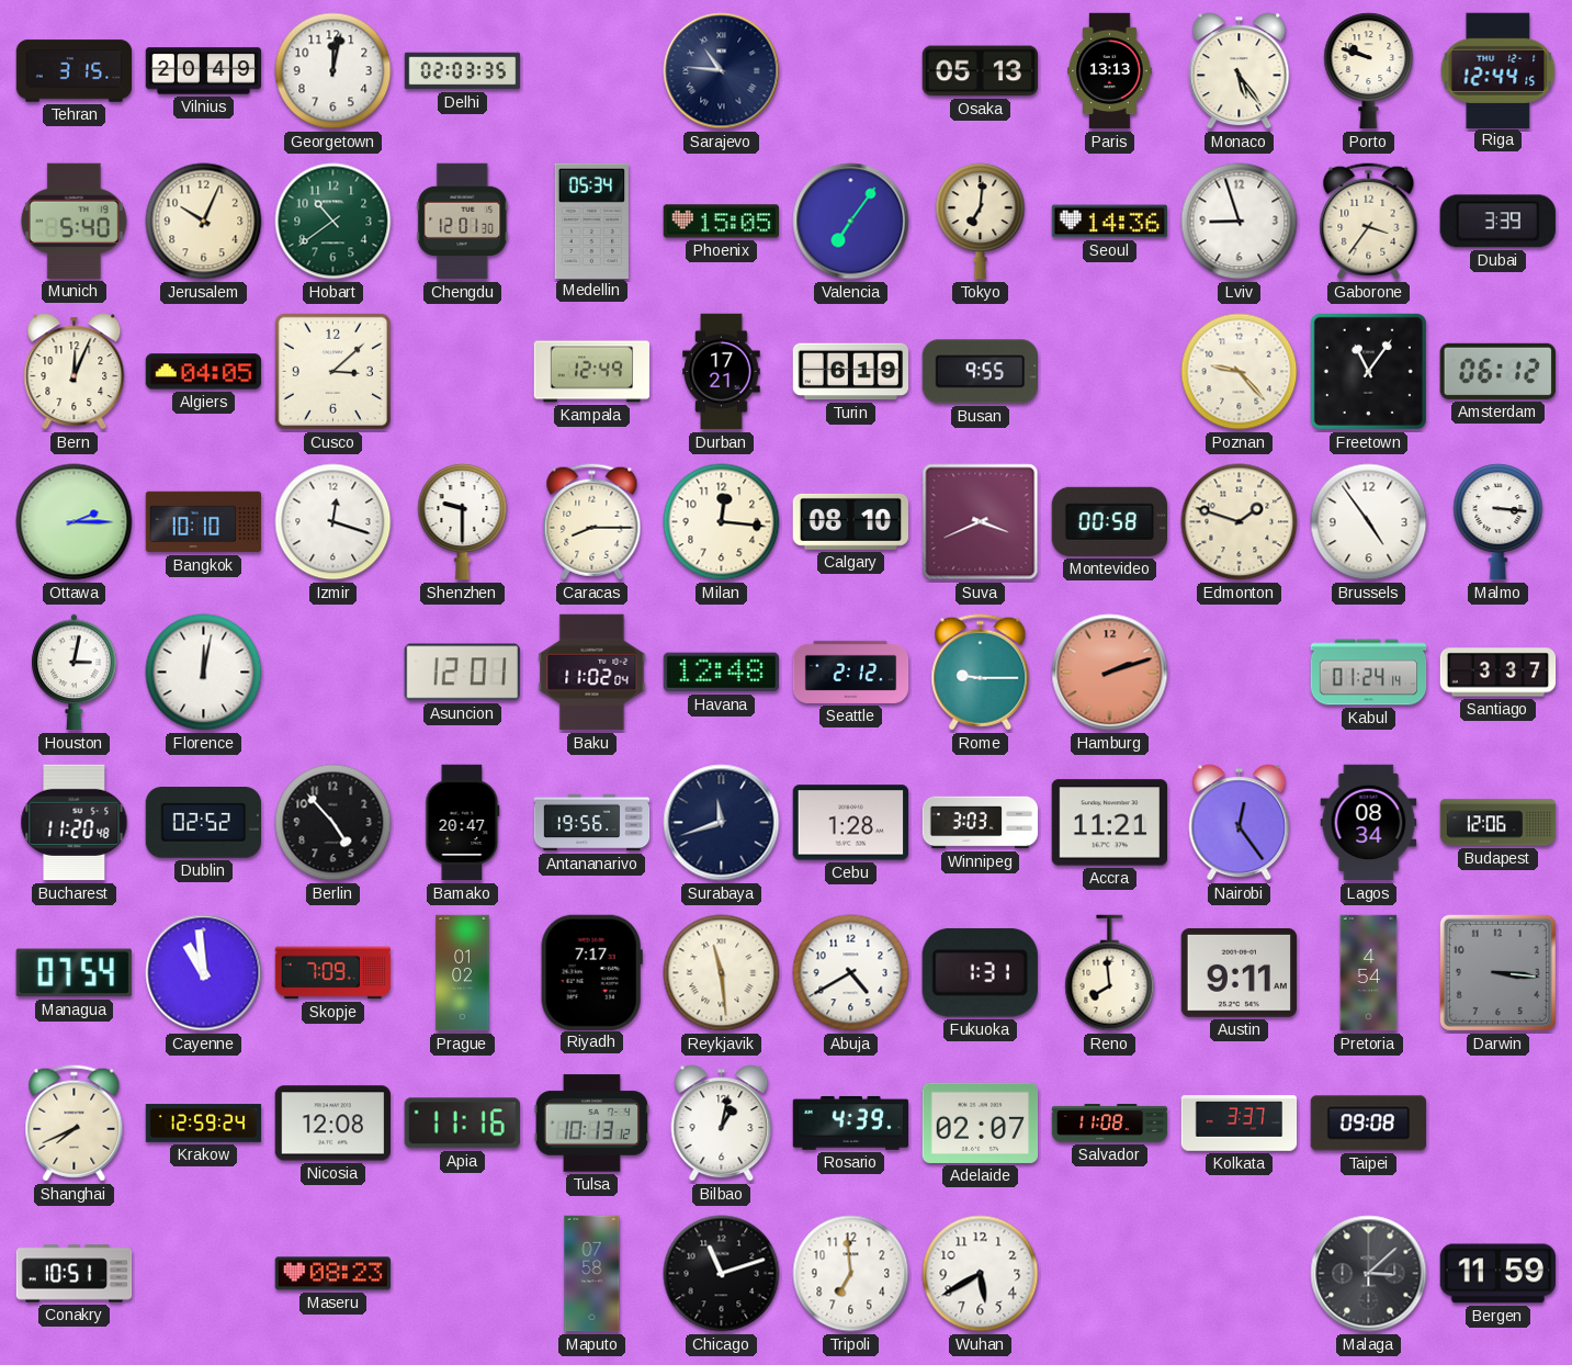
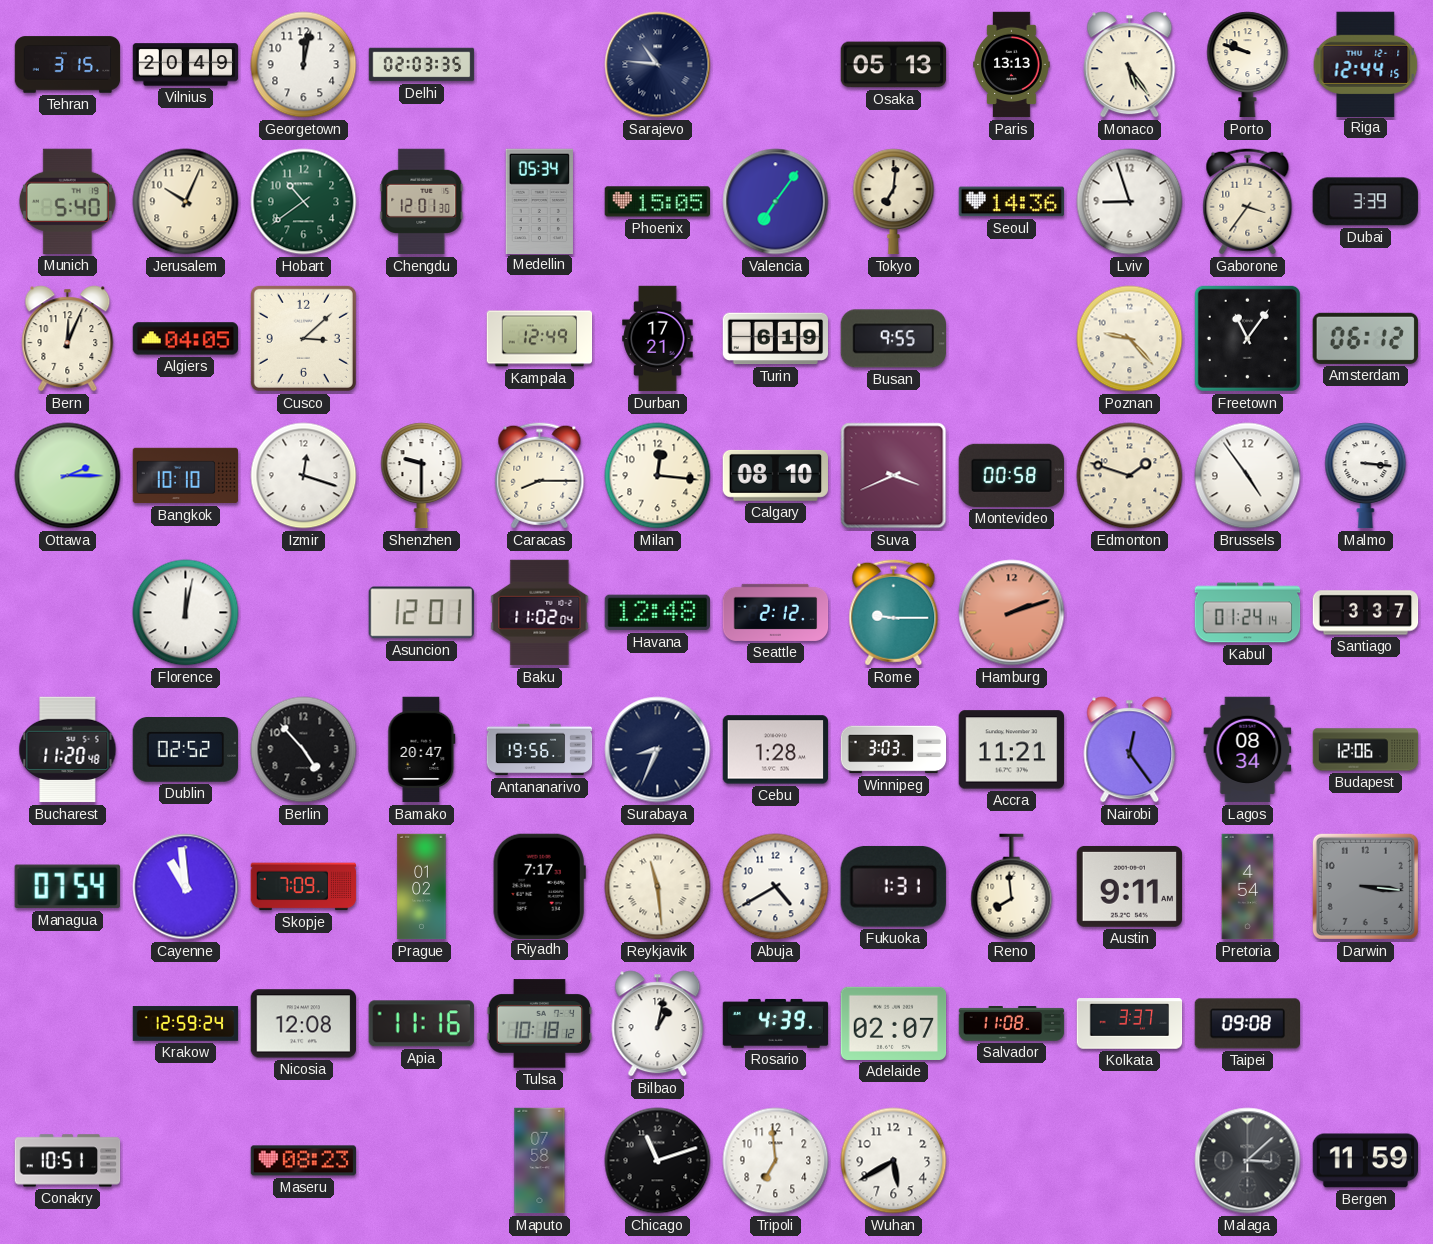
Houston: 3:02 -> none (75, 673)
Surabaya: 11:42 -> 8:34 (658, 750)
Shanghai: 7:41 -> none (75, 1124)
Tulsa: 10:13 -> 10:18 (540, 1024)
